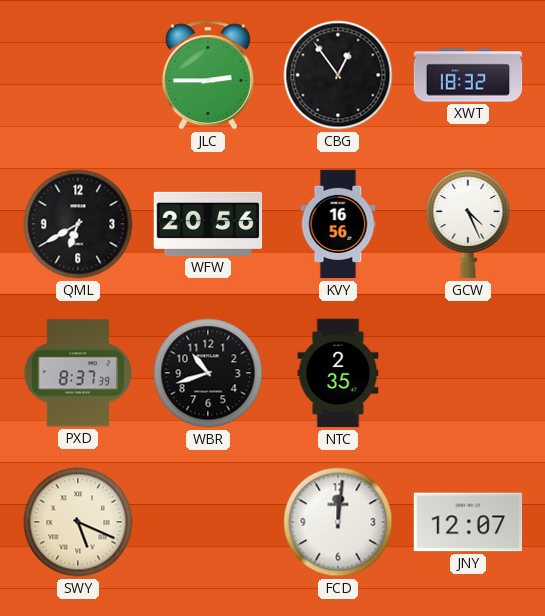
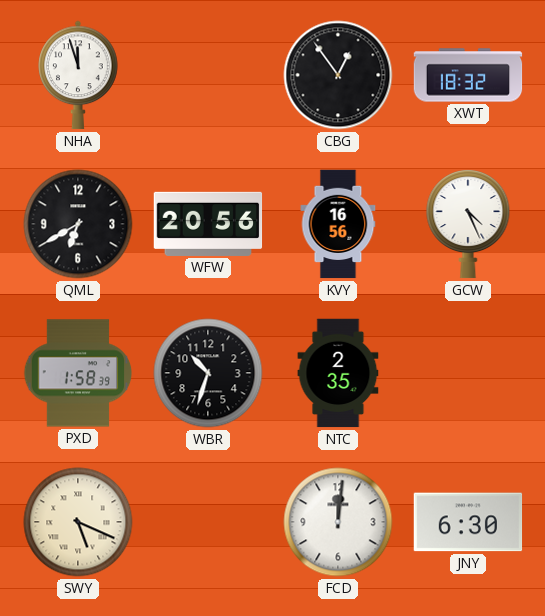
NHA: none -> 11:57 (78, 75)
JLC: 2:45 -> none (208, 75)
PXD: 8:37 -> 1:58 (78, 373)
WBR: 10:42 -> 10:33 (208, 373)
JNY: 12:07 -> 6:30 (468, 522)
